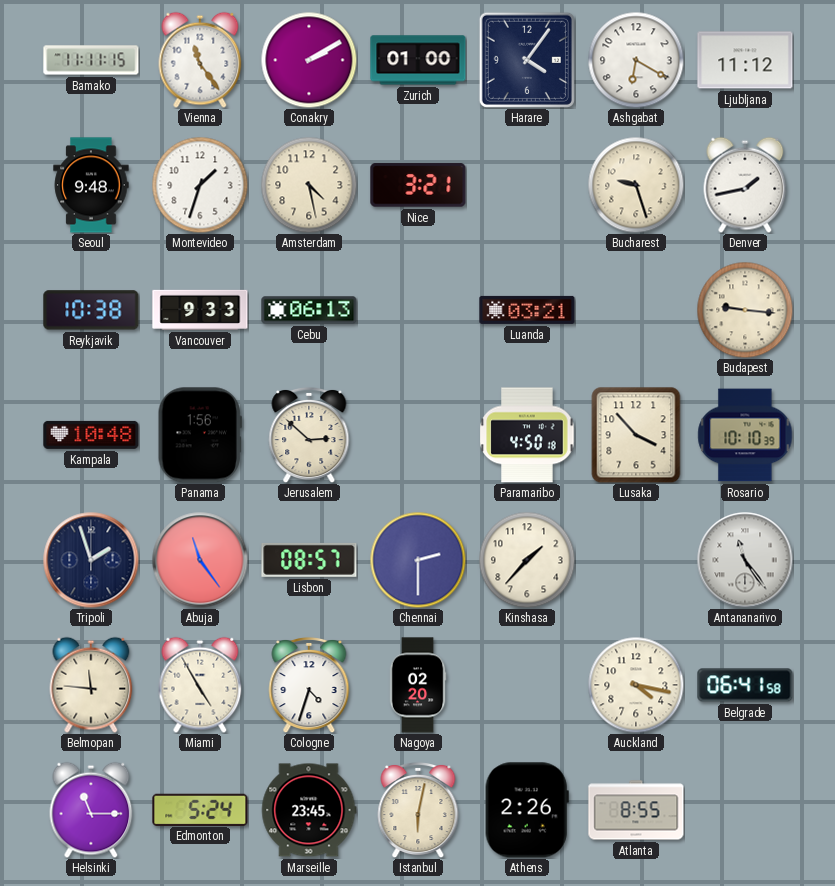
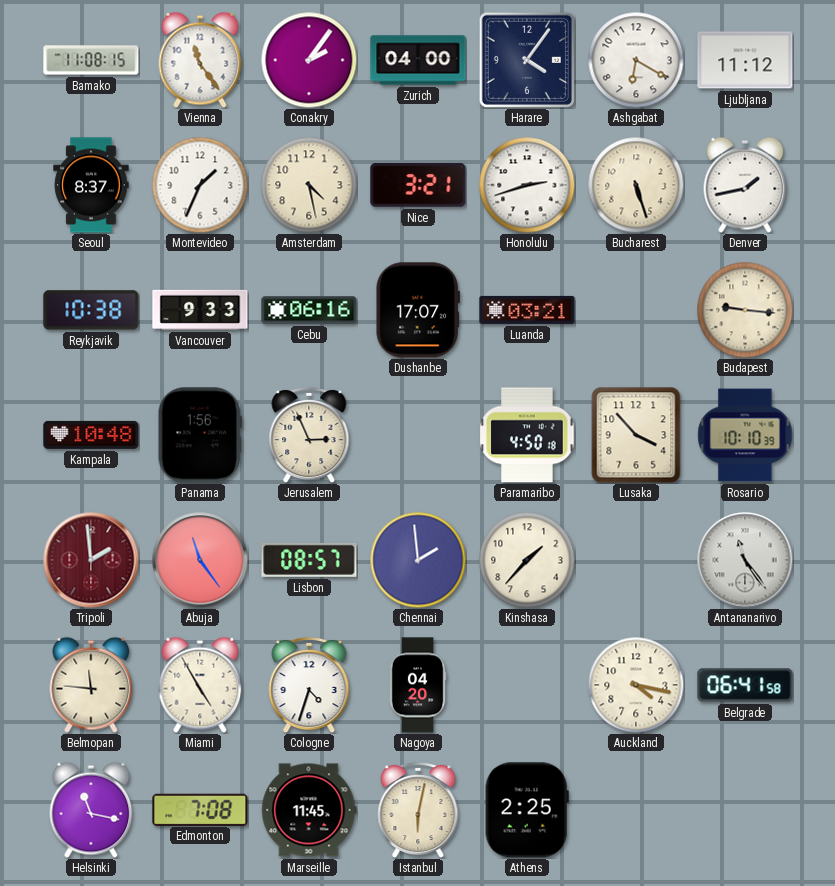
Bamako: 11:11 -> 11:08 (91, 60)
Conakry: 2:10 -> 2:06 (309, 60)
Zurich: 01:00 -> 04:00 (418, 60)
Seoul: 9:48 -> 8:37 (91, 185)
Montevideo: 1:33 -> 1:34 (200, 185)
Honolulu: none -> 2:42 (527, 185)
Bucharest: 9:27 -> 5:27 (636, 185)
Cebu: 06:13 -> 06:16 (309, 310)
Dushanbe: none -> 17:07 (417, 310)
Jerusalem: 2:52 -> 2:56 (309, 435)
Tripoli: 1:57 -> 1:59 (91, 560)
Tripoli dial: navy -> burgundy (91, 560)
Chennai: 2:30 -> 1:59 (418, 560)
Nagoya: 02:20 -> 04:20 (418, 685)
Helsinki: 11:15 -> 11:17 (91, 810)
Edmonton: 5:24 -> 7:08 (200, 809)
Marseille: 23:45 -> 11:45 (309, 810)
Athens: 2:26 -> 2:25 (527, 810)
Atlanta: 8:55 -> none (636, 810)
